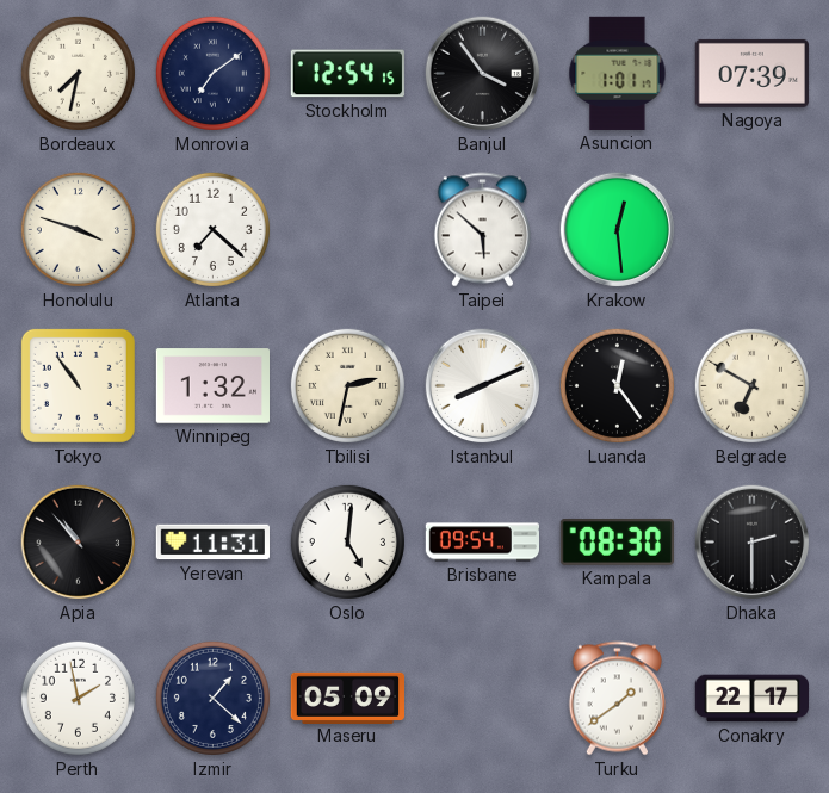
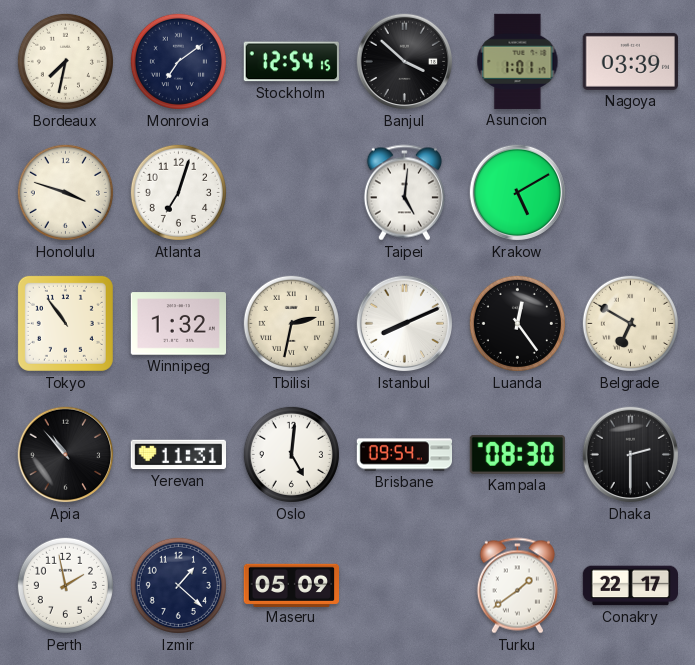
Banjul: 3:54 -> 3:52 (405, 62)
Nagoya: 07:39 -> 03:39 (630, 61)
Atlanta: 7:22 -> 7:03 (178, 192)
Taipei: 5:52 -> 5:01 (404, 193)
Krakow: 12:29 -> 5:10 (518, 193)
